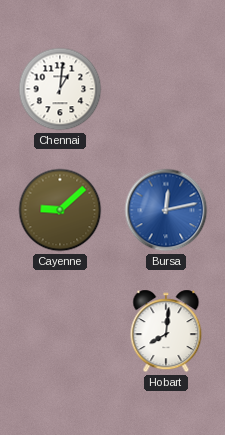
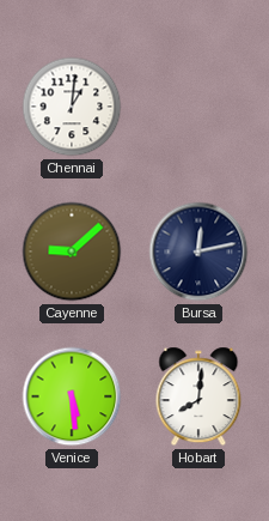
Bursa dial: blue -> navy (198, 252)
Venice: none -> 5:29 (72, 396)
